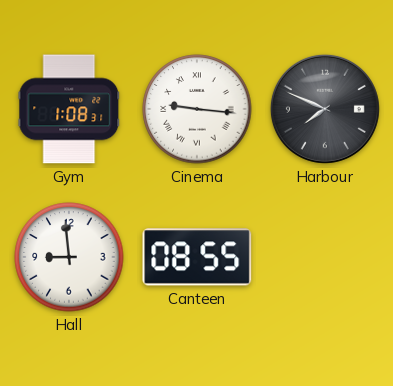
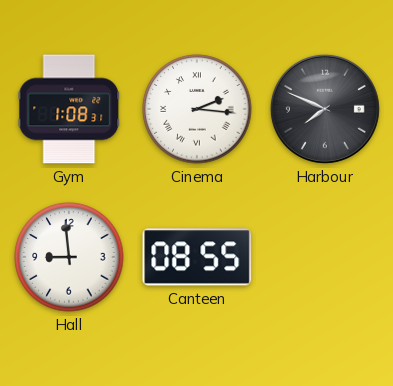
Cinema: 9:16 -> 2:16 (197, 109)
